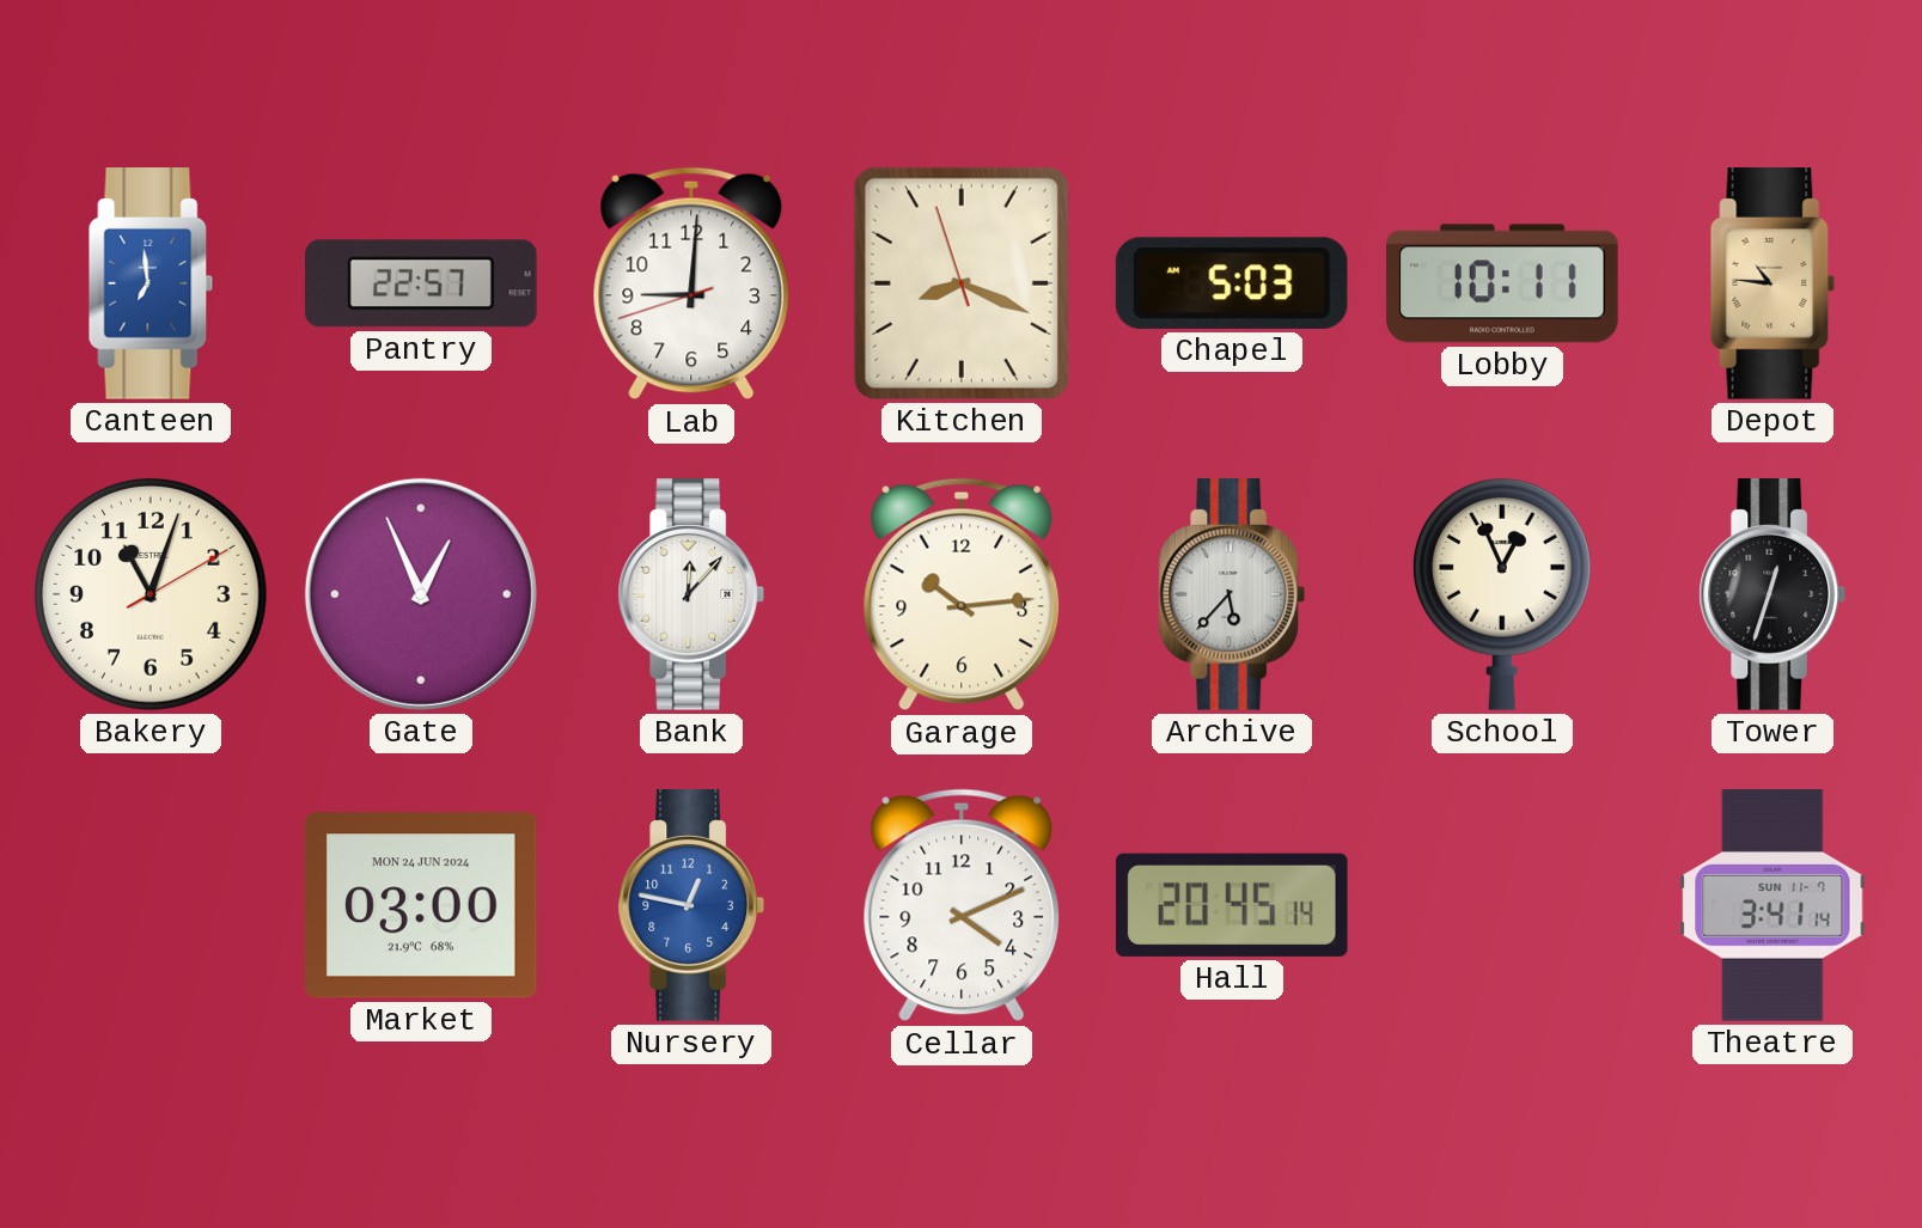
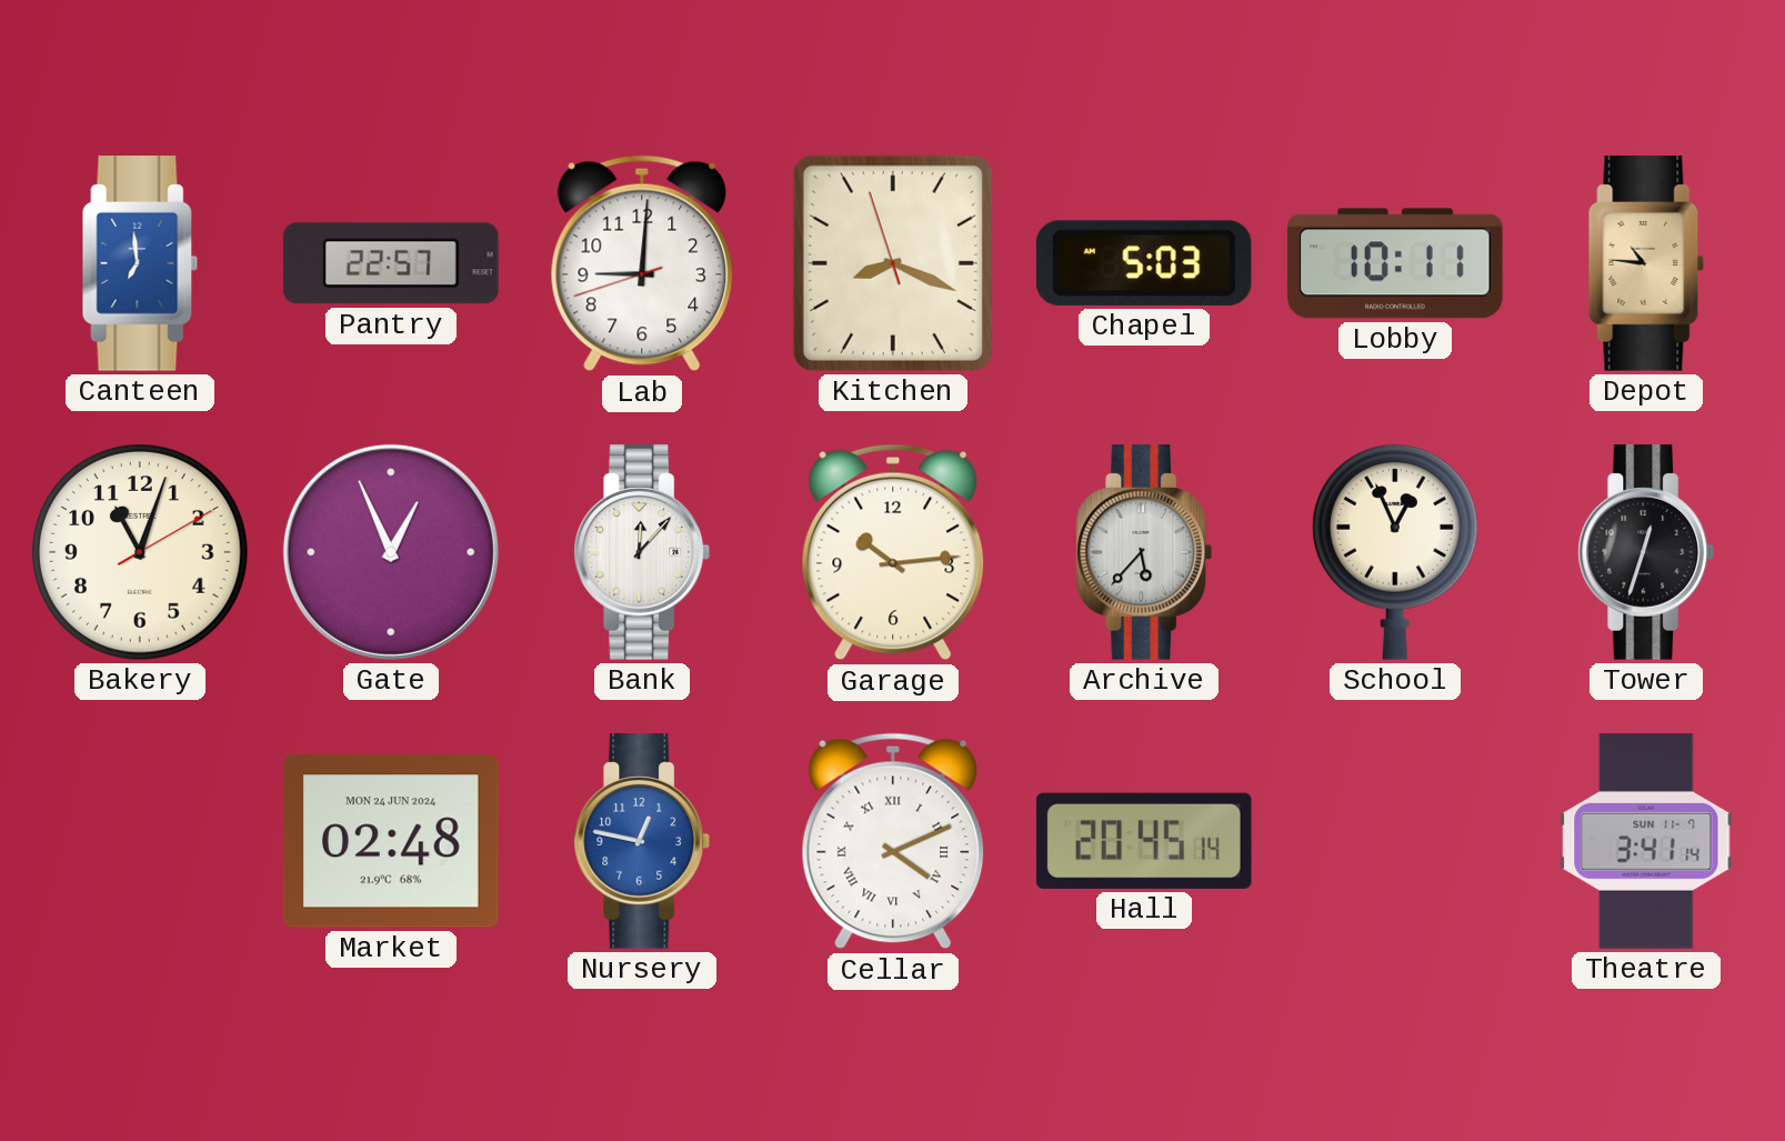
Market: 03:00 -> 02:48 (391, 841)
Cellar numerals: Arabic -> Roman (893, 841)
